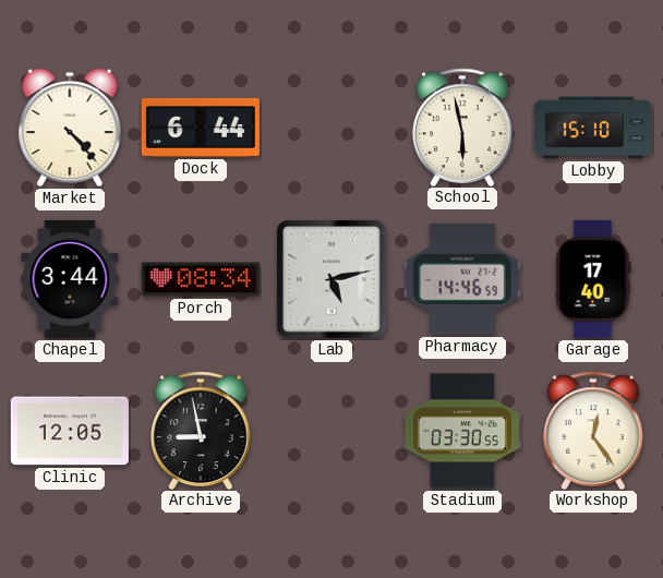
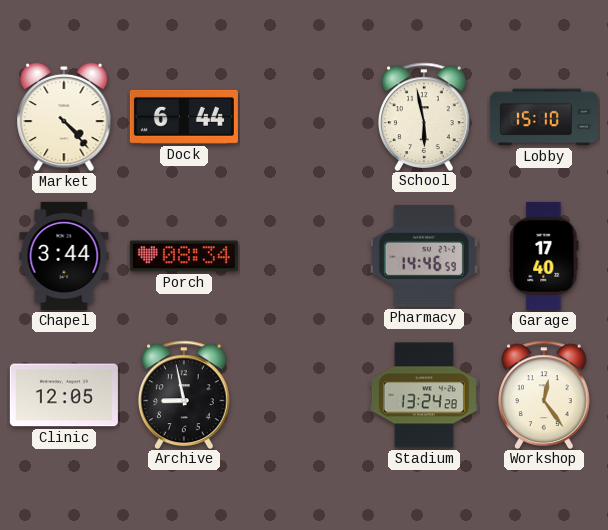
Lab: 5:13 -> none (331, 279)
Stadium: 03:30 -> 13:24 (424, 395)
